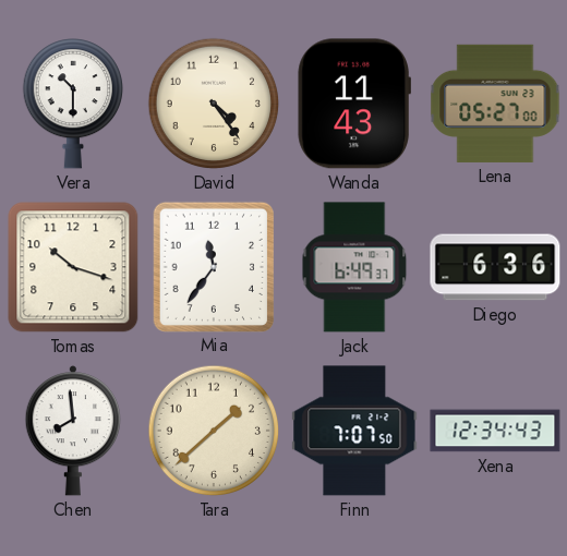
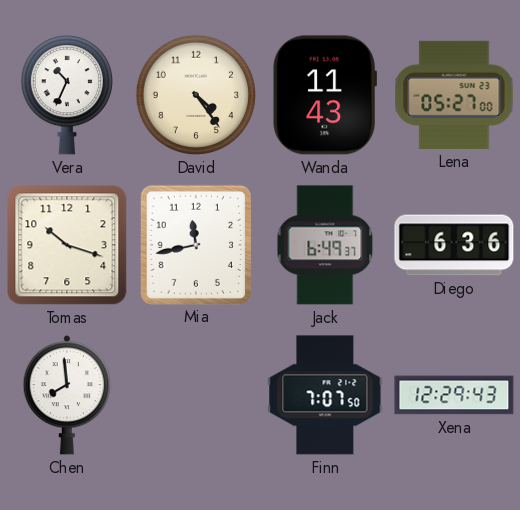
Vera: 10:30 -> 10:34 (66, 95)
Mia: 11:36 -> 11:43 (195, 244)
Tara: 1:38 -> none (214, 431)
Xena: 12:34 -> 12:29 (454, 395)
